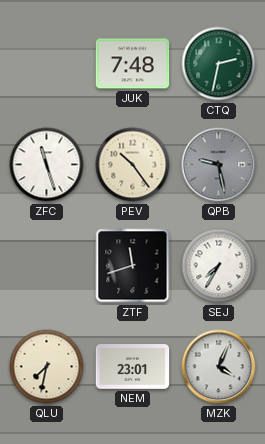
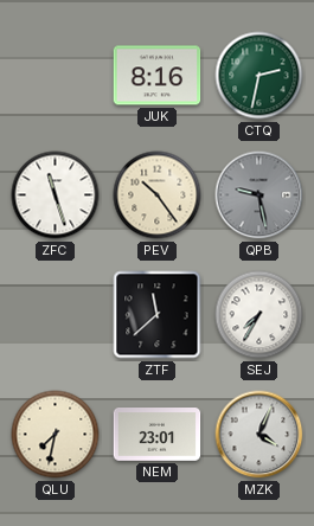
JUK: 7:48 -> 8:16 (158, 76)
ZTF: 11:42 -> 11:38 (158, 315)
